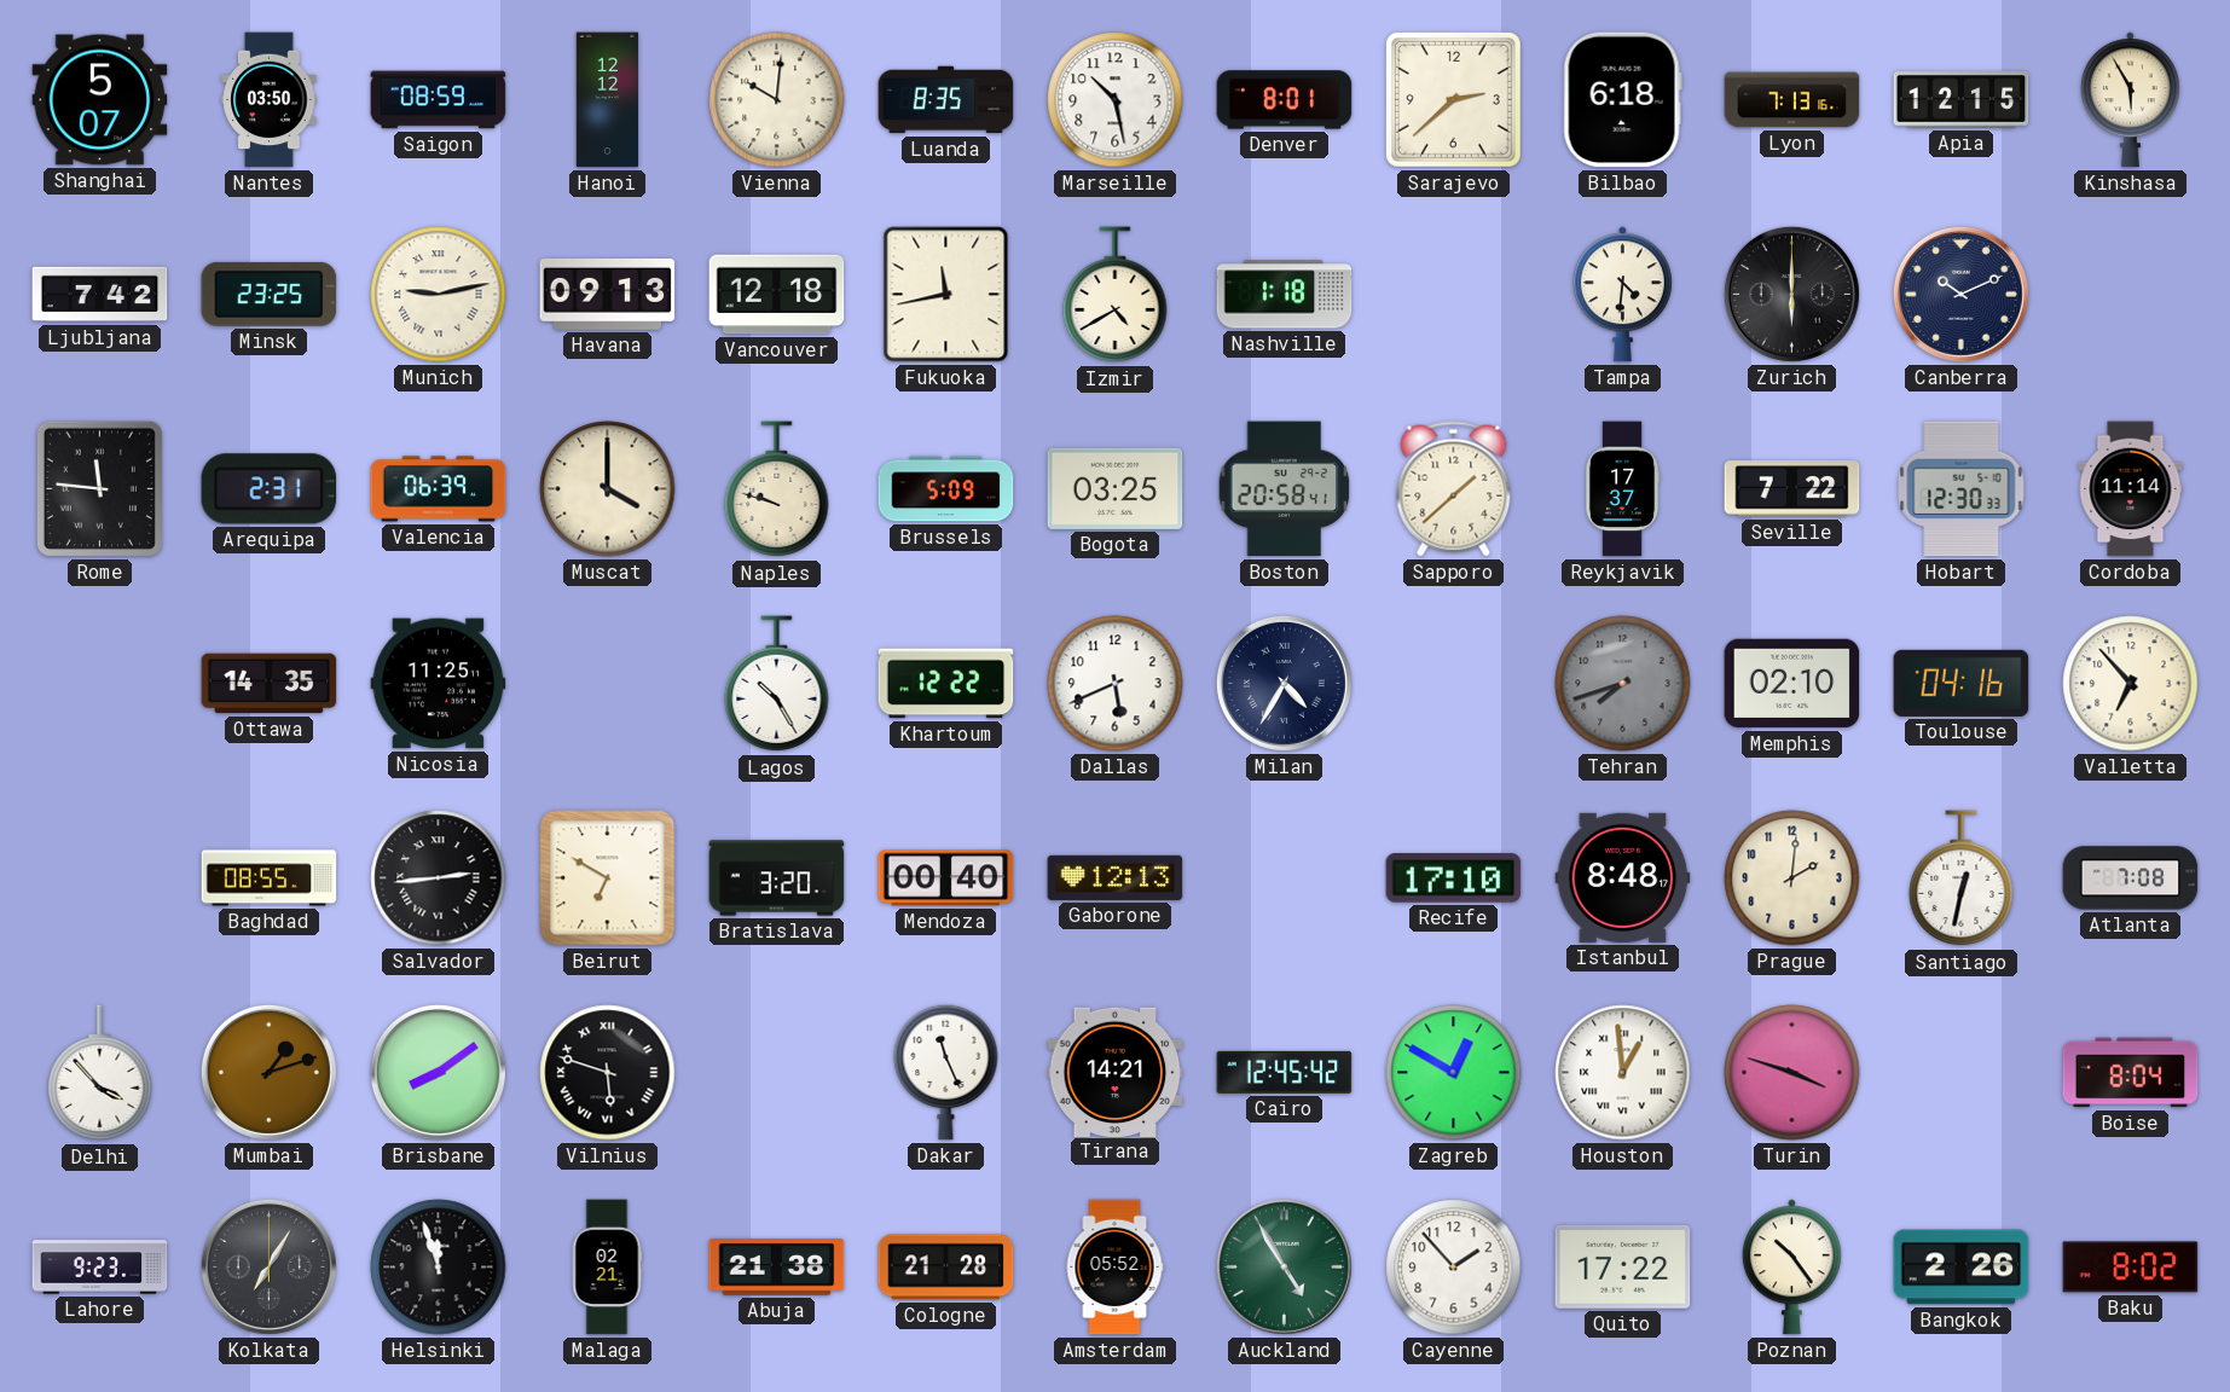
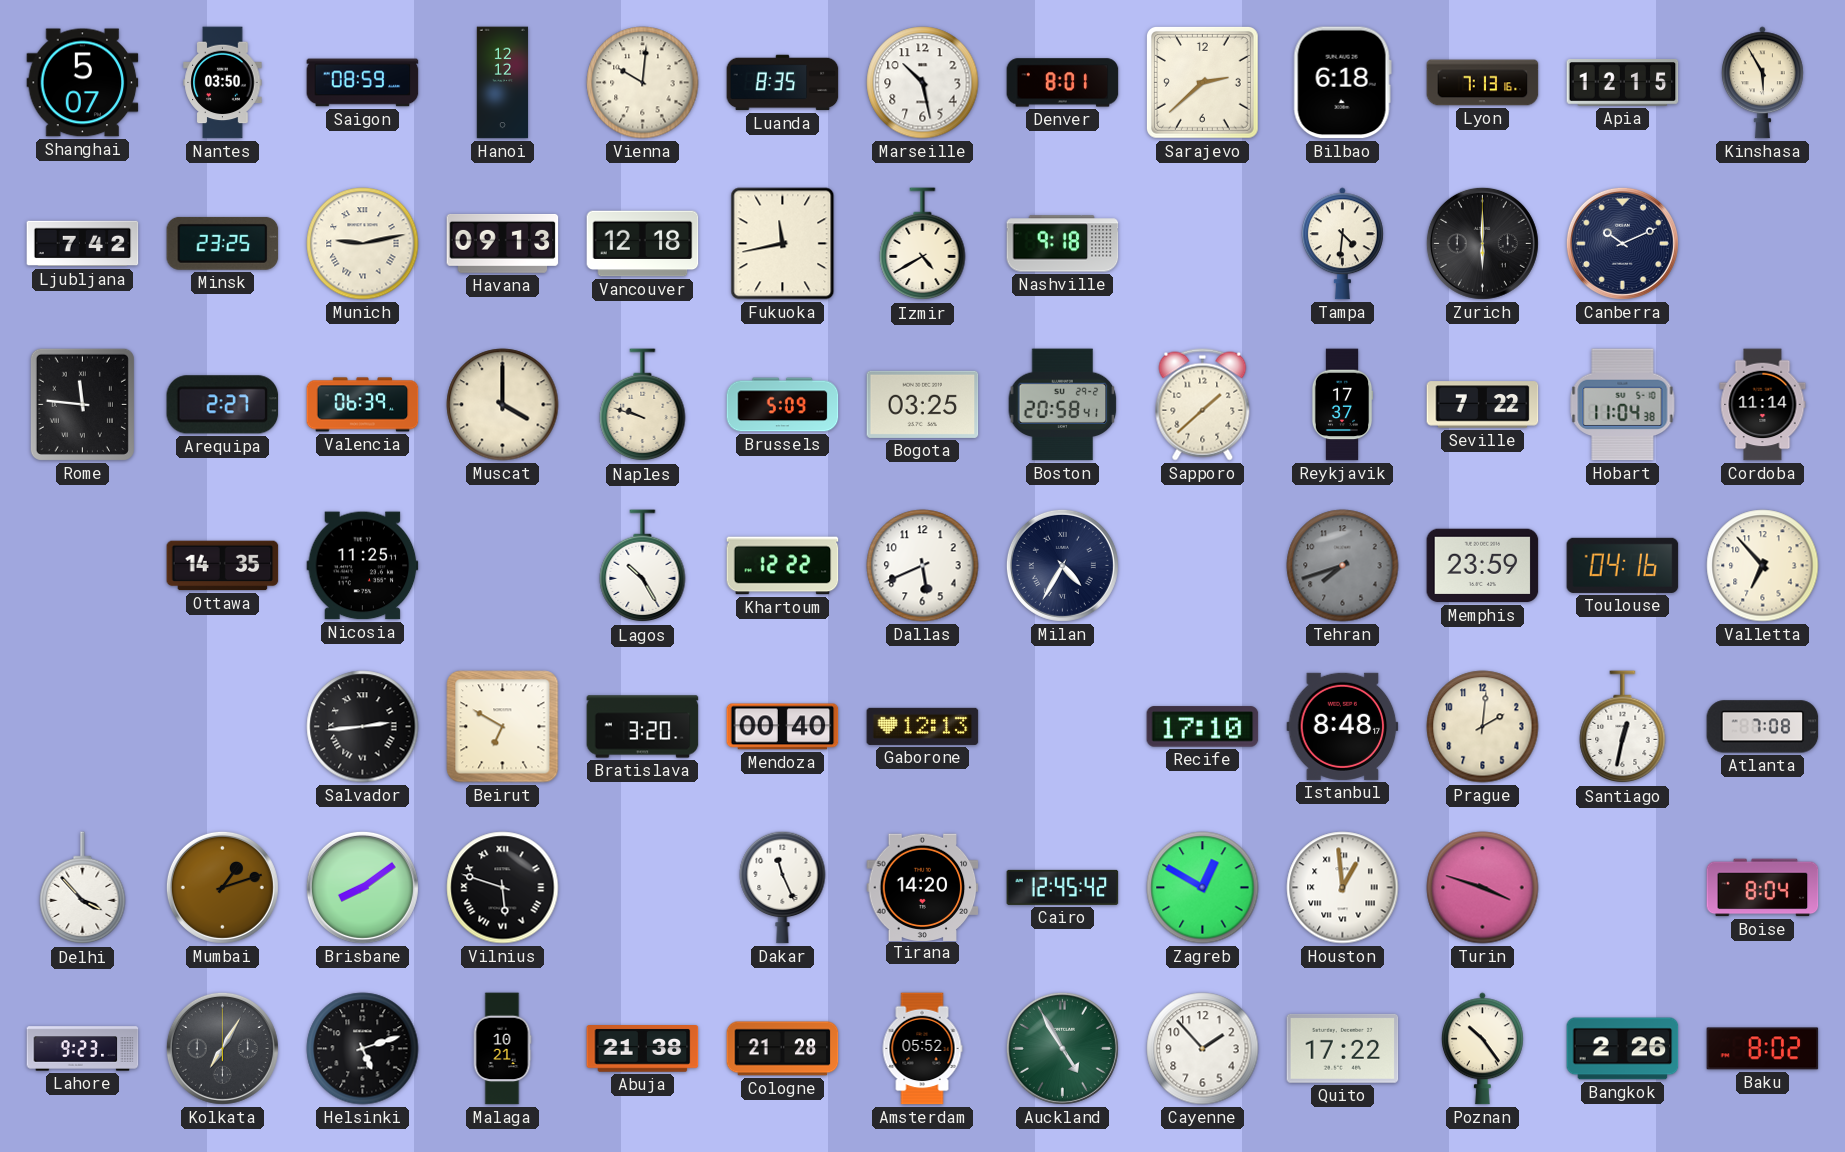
Nashville: 1:18 -> 9:18 (1063, 244)
Arequipa: 2:31 -> 2:27 (223, 405)
Hobart: 12:30 -> 11:04 (1623, 405)
Memphis: 02:10 -> 23:59 (1483, 566)
Baghdad: 08:55 -> none (270, 878)
Tirana: 14:21 -> 14:20 (923, 887)
Helsinki: 11:57 -> 5:12 (363, 1049)
Malaga: 02:21 -> 10:21 (502, 1049)
